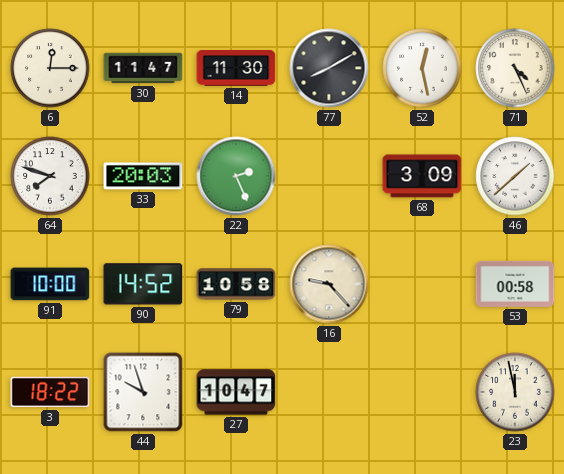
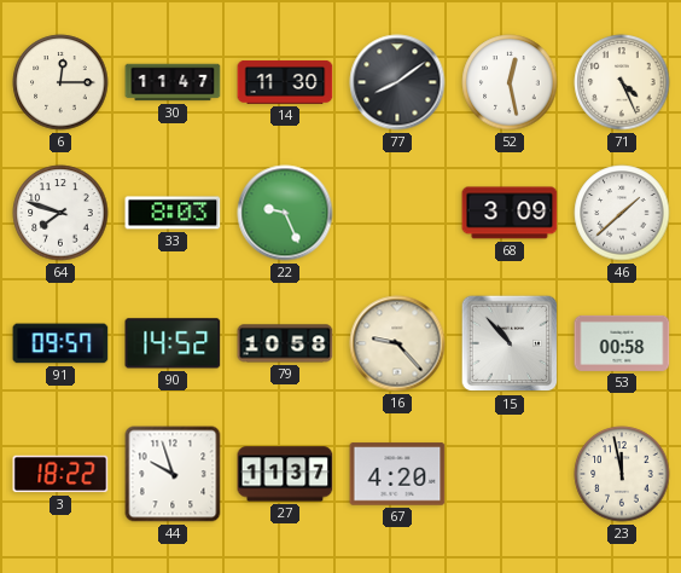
77: 8:10 -> 8:09 (397, 82)
33: 20:03 -> 8:03 (173, 213)
22: 2:26 -> 9:26 (285, 213)
91: 10:00 -> 09:57 (60, 343)
15: none -> 10:53 (510, 343)
27: 10:47 -> 11:37 (285, 474)
67: none -> 4:20 (397, 474)
